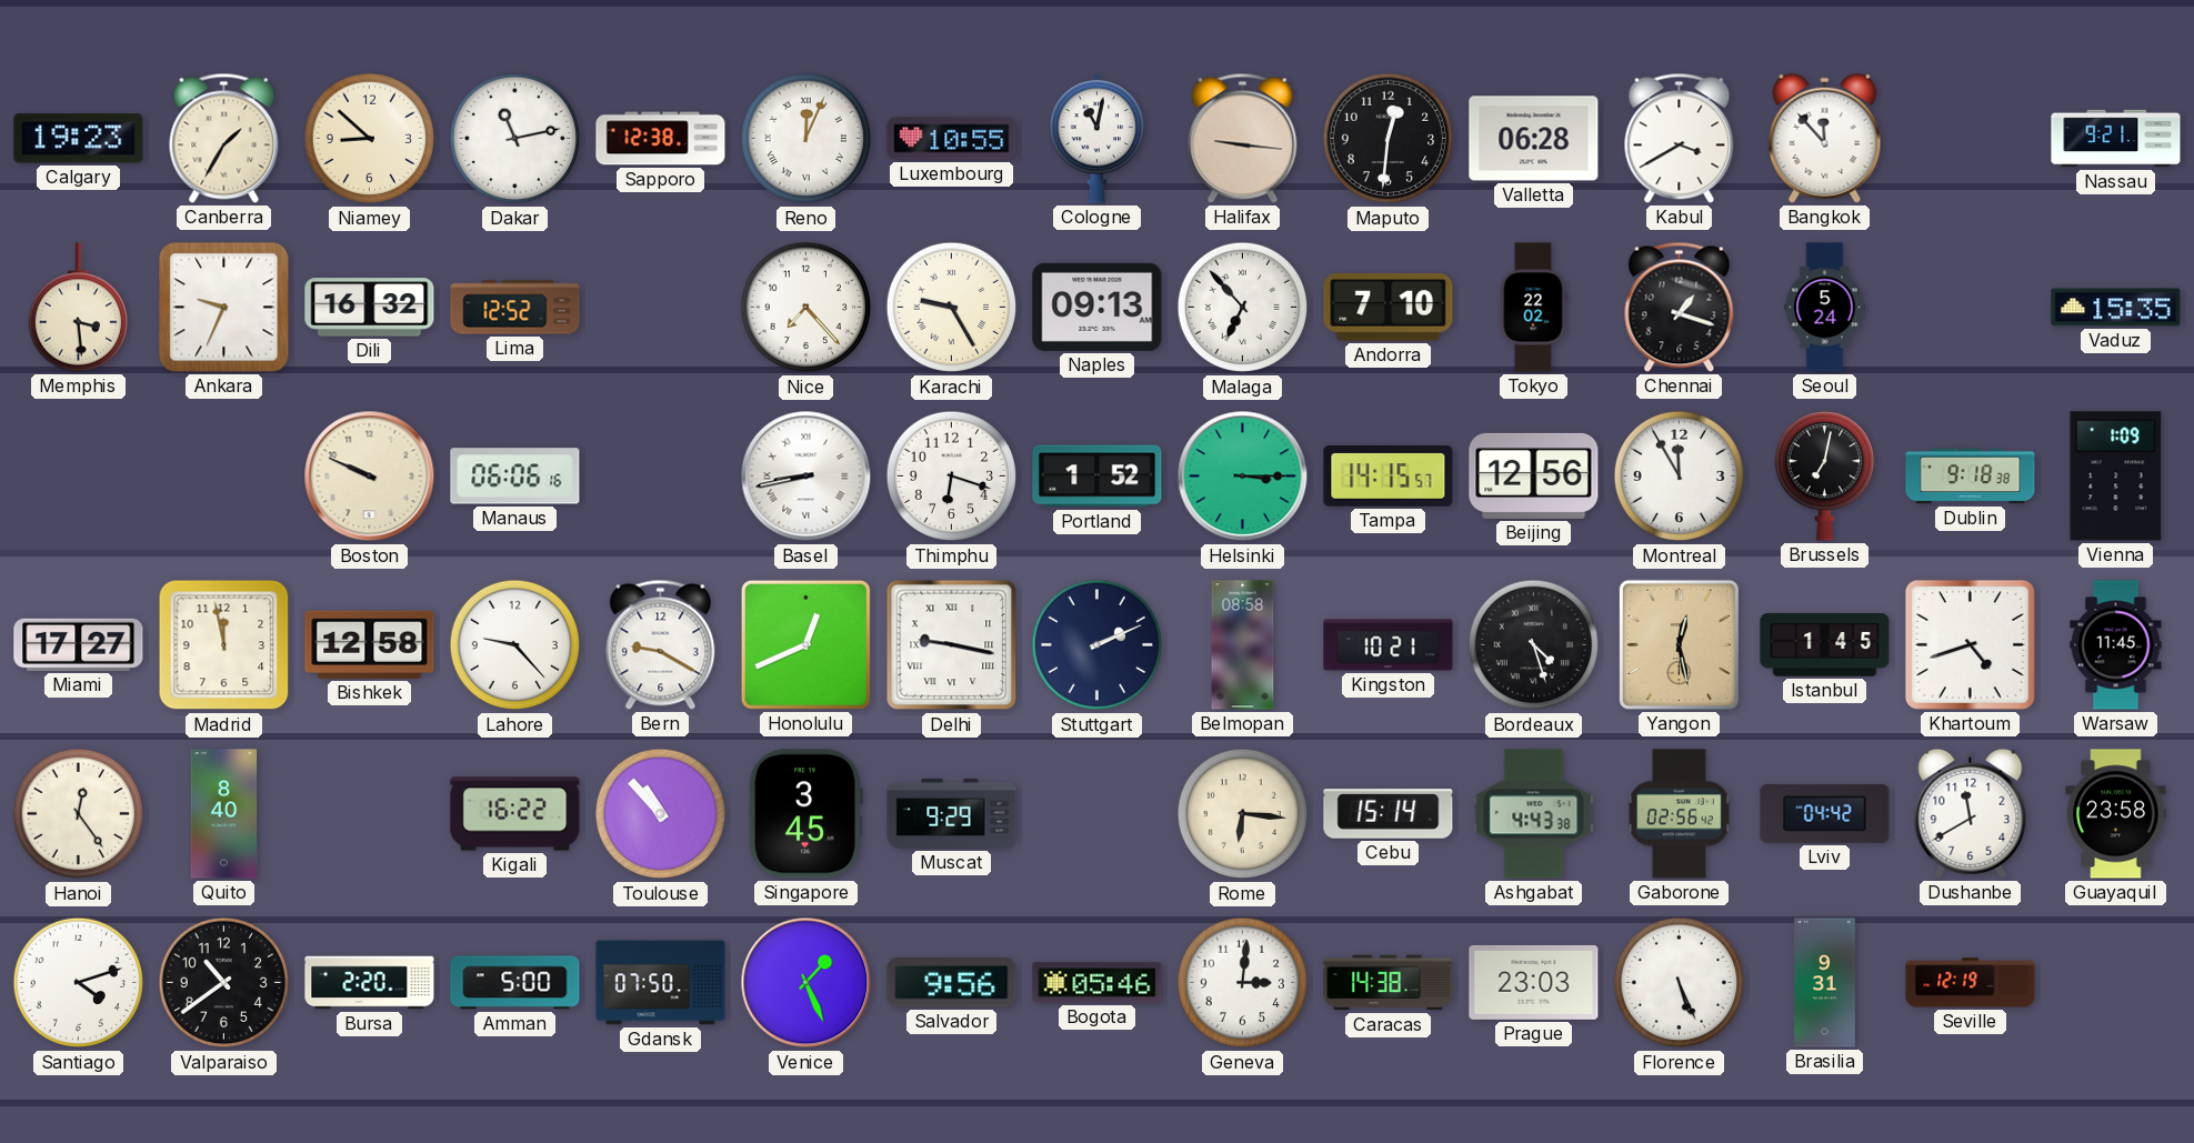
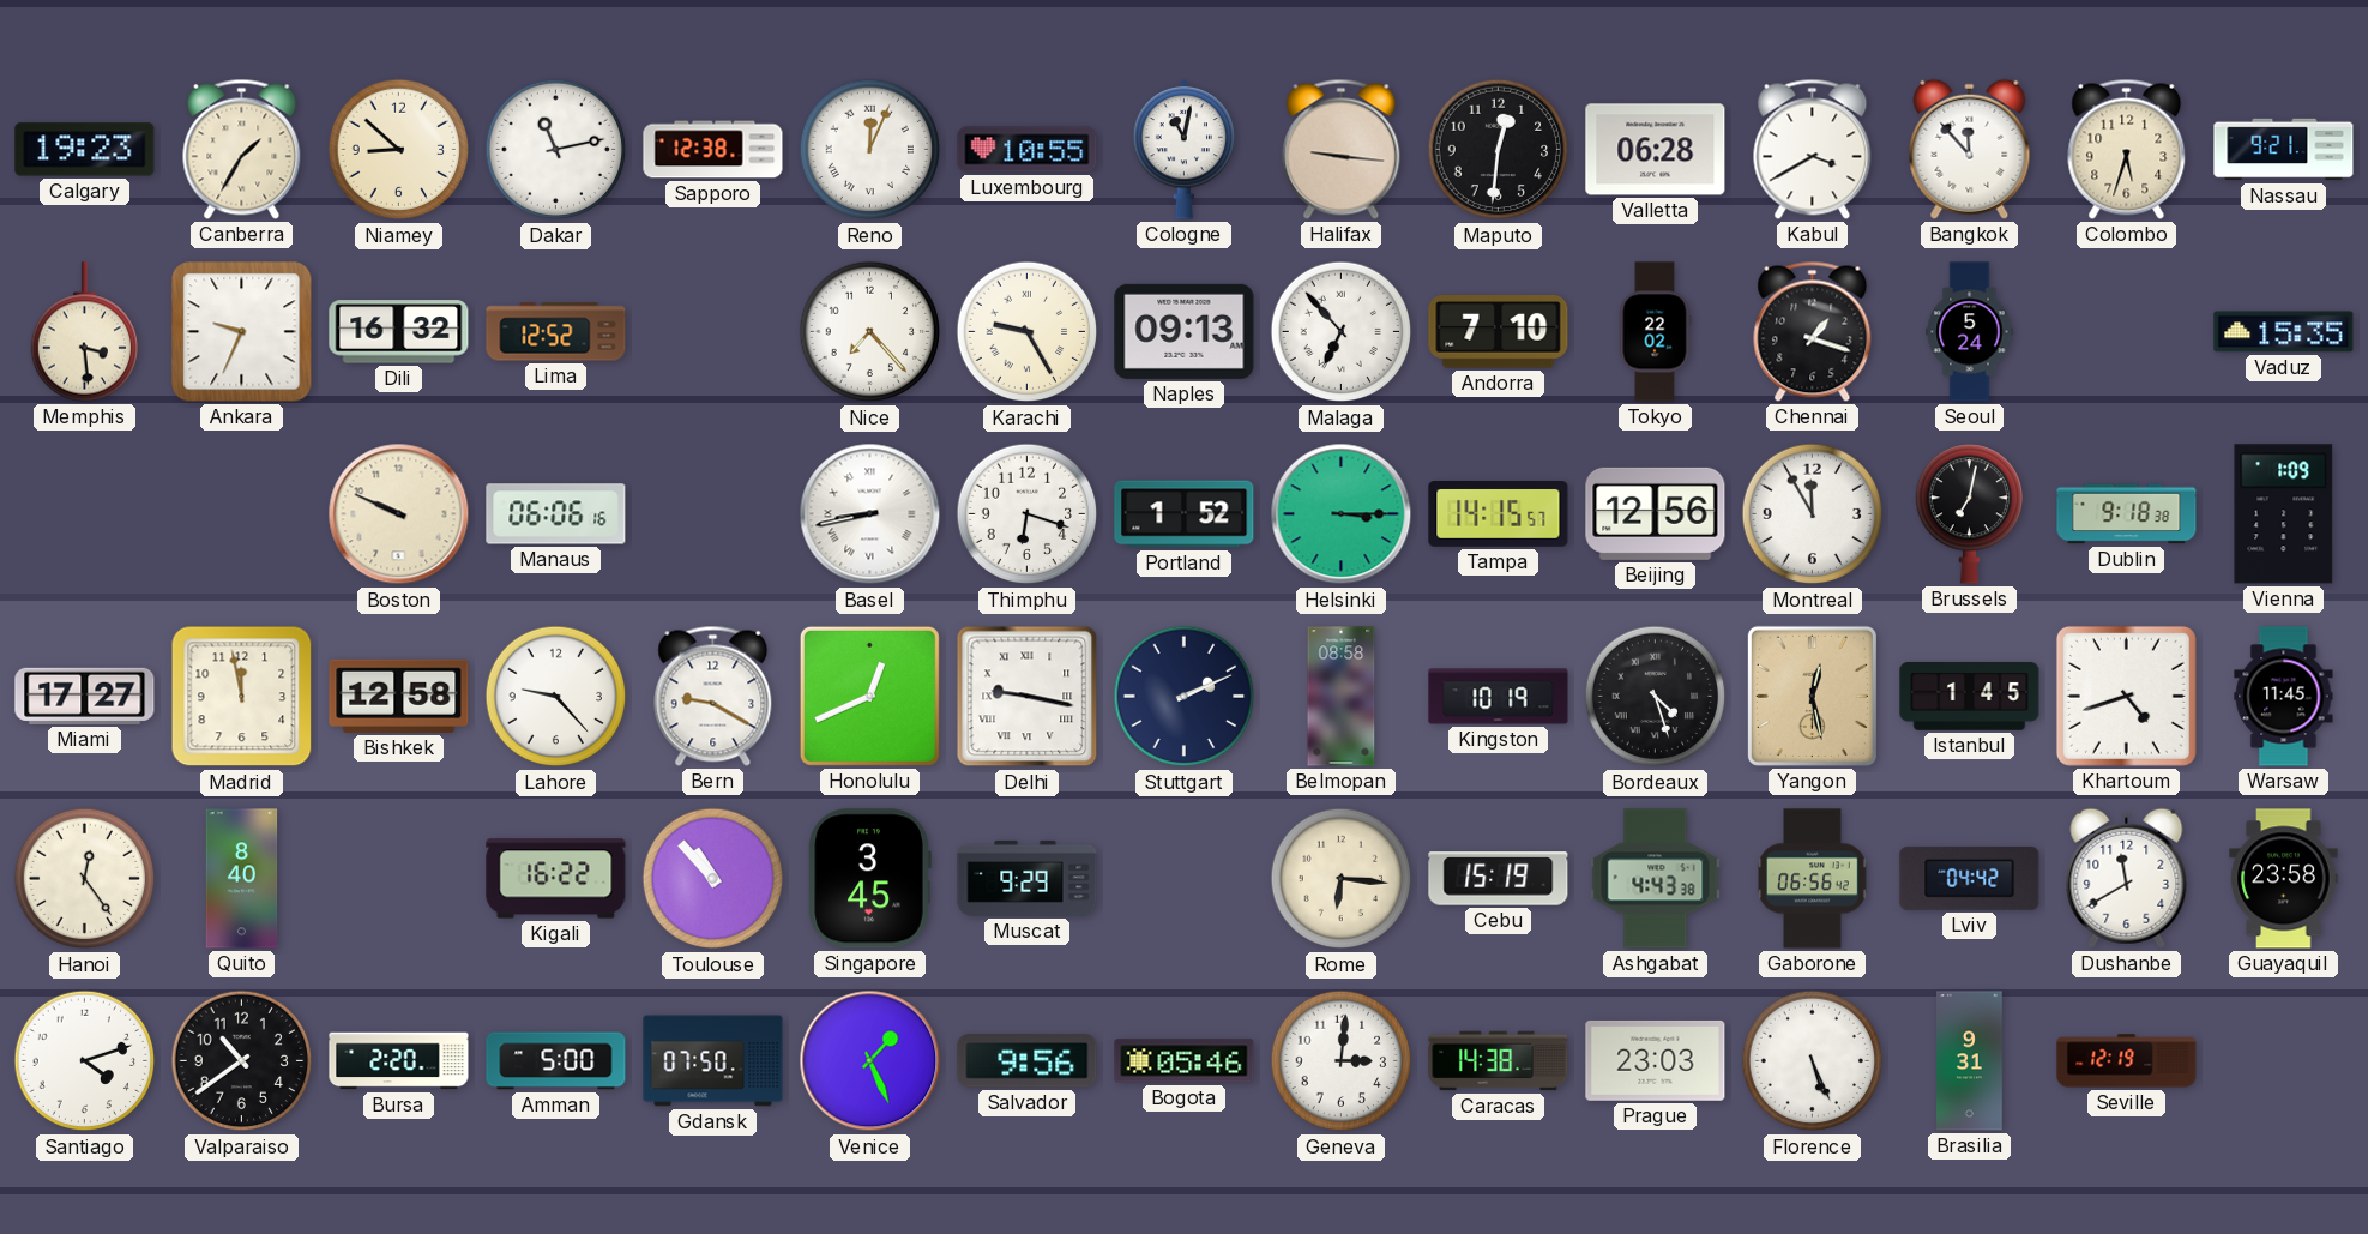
Colombo: none -> 5:33 (2127, 149)
Kingston: 10:21 -> 10:19 (1499, 697)
Cebu: 15:14 -> 15:19 (1499, 879)
Gaborone: 02:56 -> 06:56 (1813, 879)
